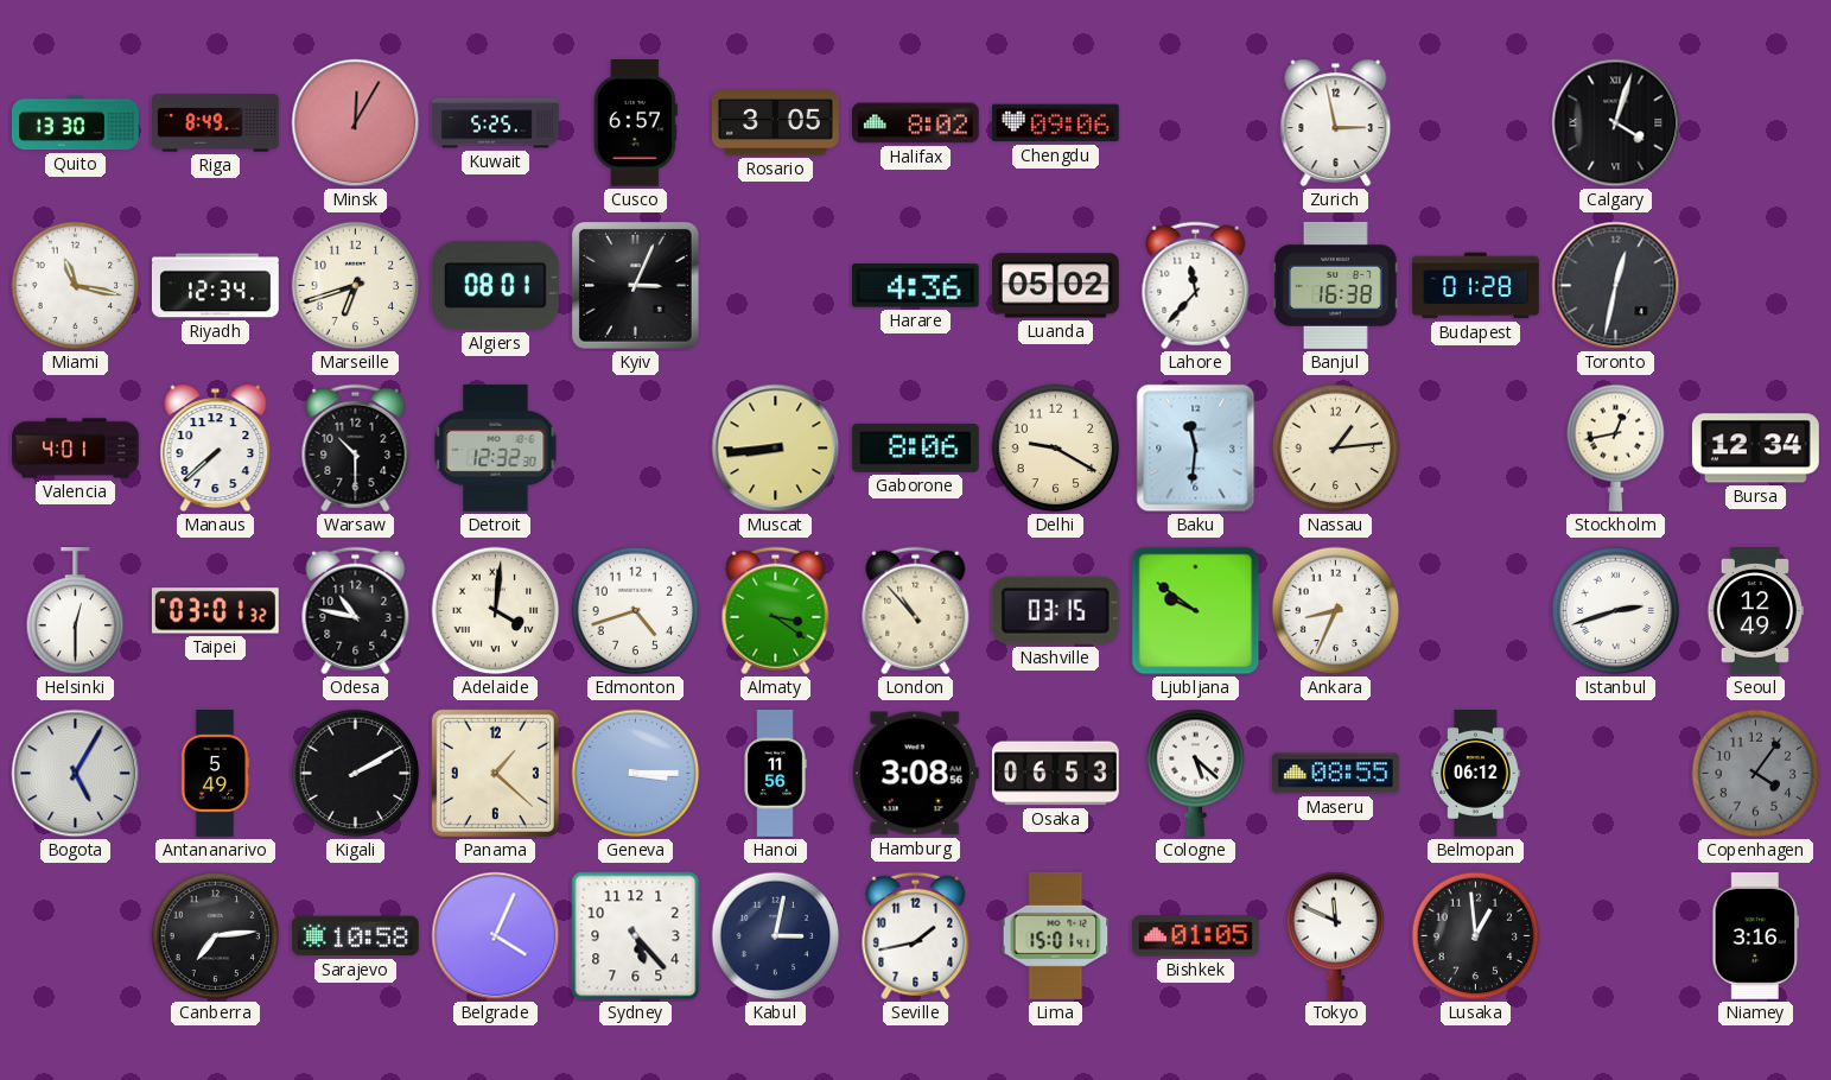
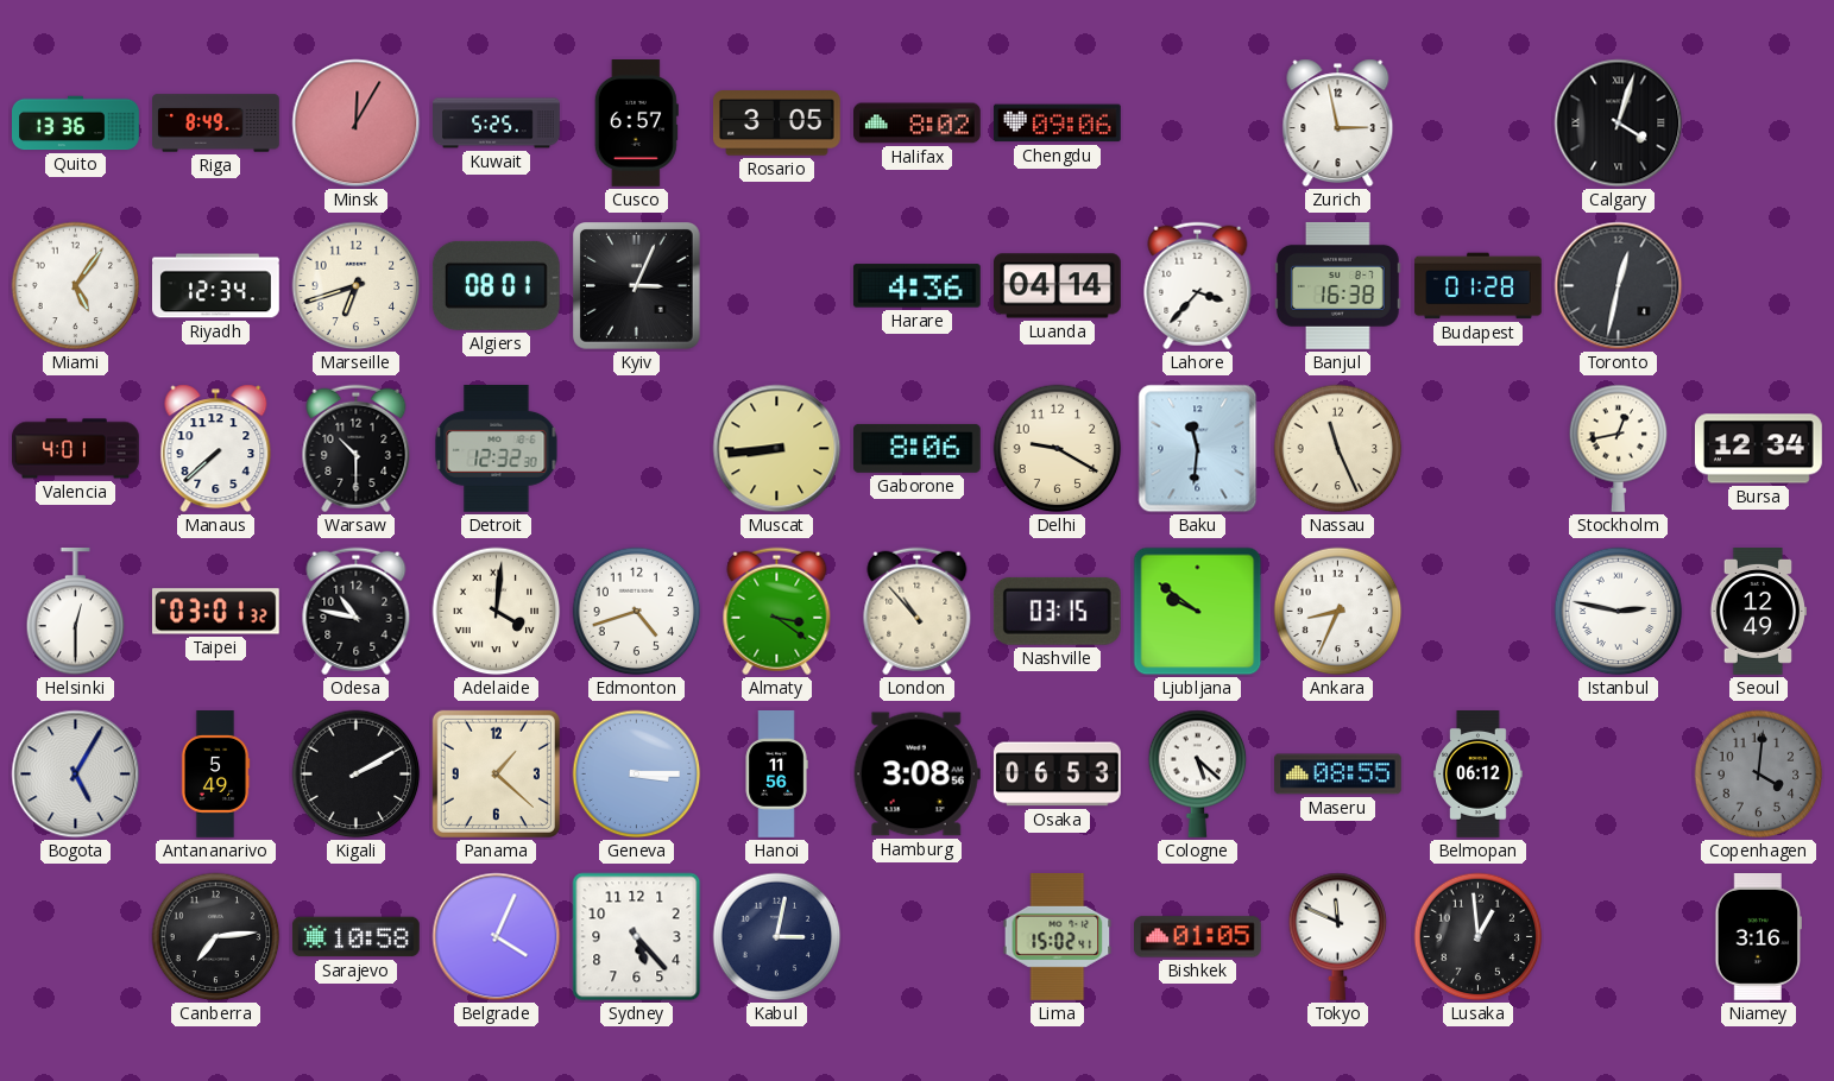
Quito: 13:30 -> 13:36 (76, 124)
Miami: 11:17 -> 5:06 (76, 286)
Luanda: 05:02 -> 04:14 (1057, 286)
Lahore: 11:37 -> 3:37 (1198, 286)
Nassau: 1:14 -> 11:26 (1338, 449)
Istanbul: 2:42 -> 2:47 (1619, 612)
Copenhagen: 4:06 -> 4:01 (1759, 775)
Seville: 1:43 -> none (916, 936)
Lima: 15:01 -> 15:02 (1058, 936)
